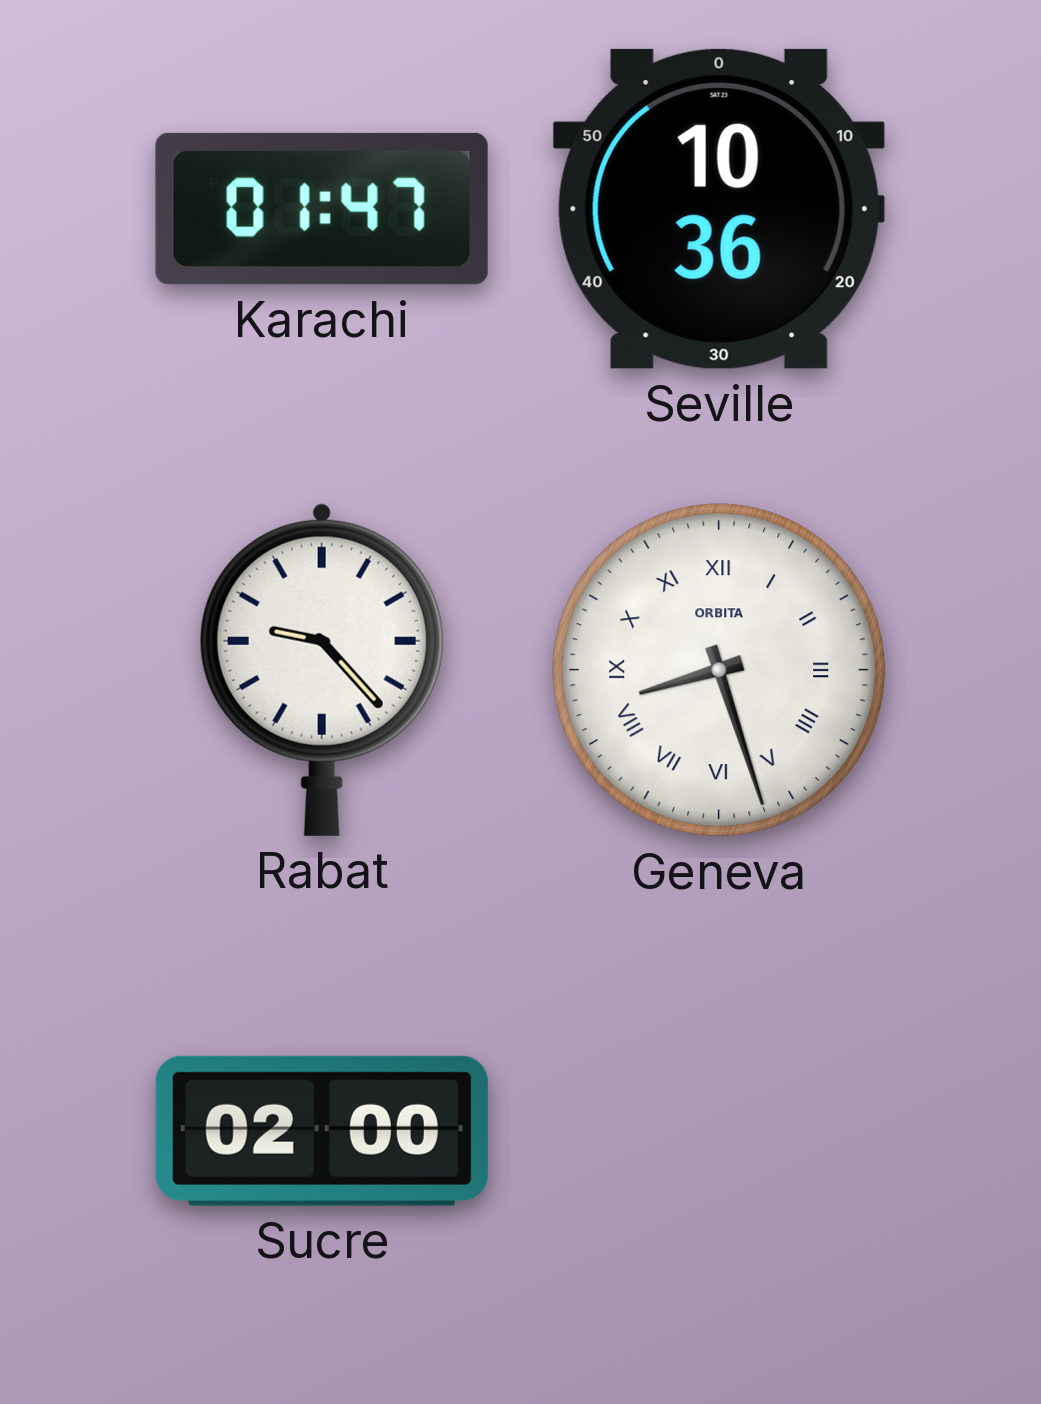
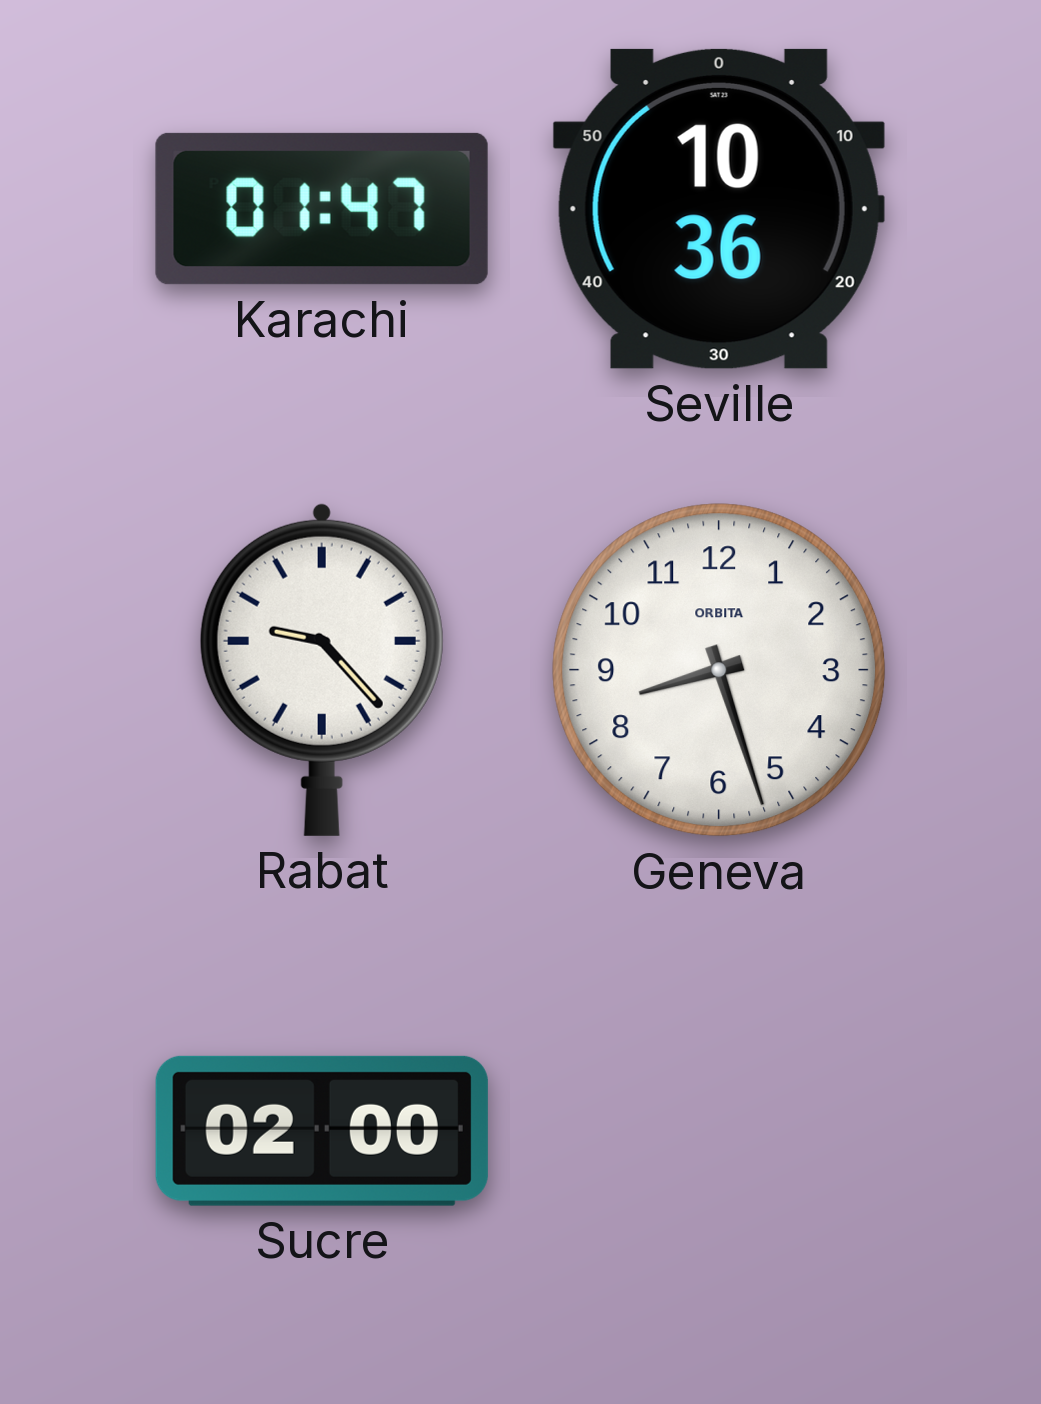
Geneva numerals: Roman -> Arabic (719, 670)
